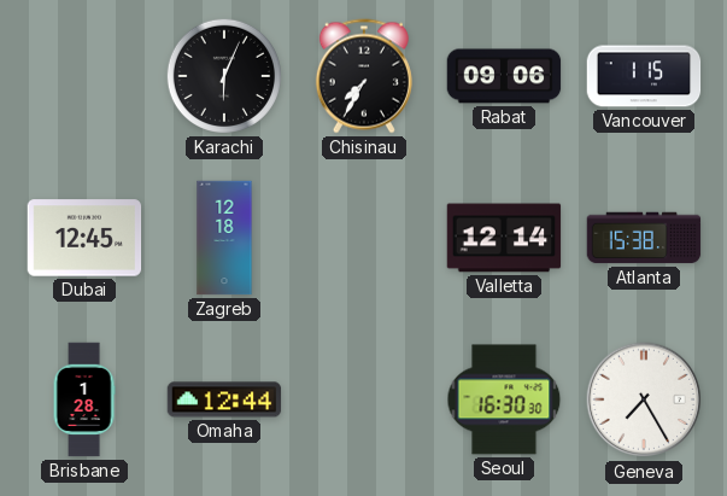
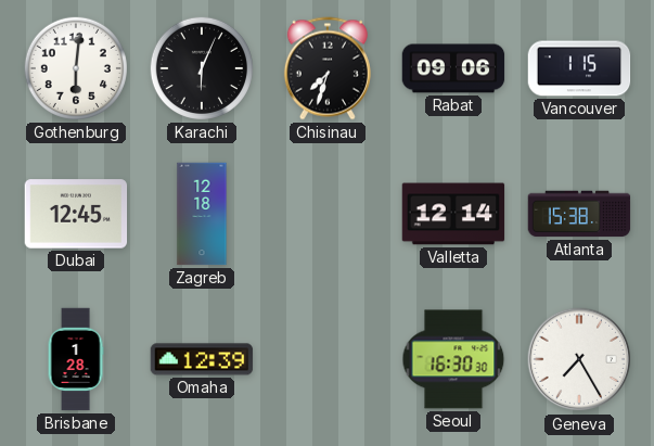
Gothenburg: none -> 6:01 (76, 68)
Chisinau: 7:35 -> 7:33 (328, 68)
Omaha: 12:44 -> 12:39 (202, 359)
